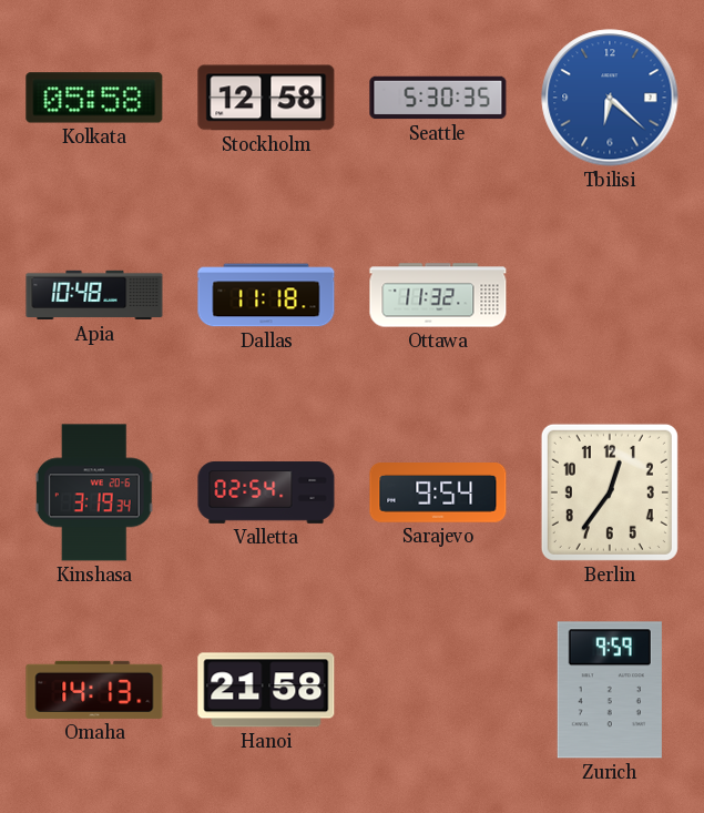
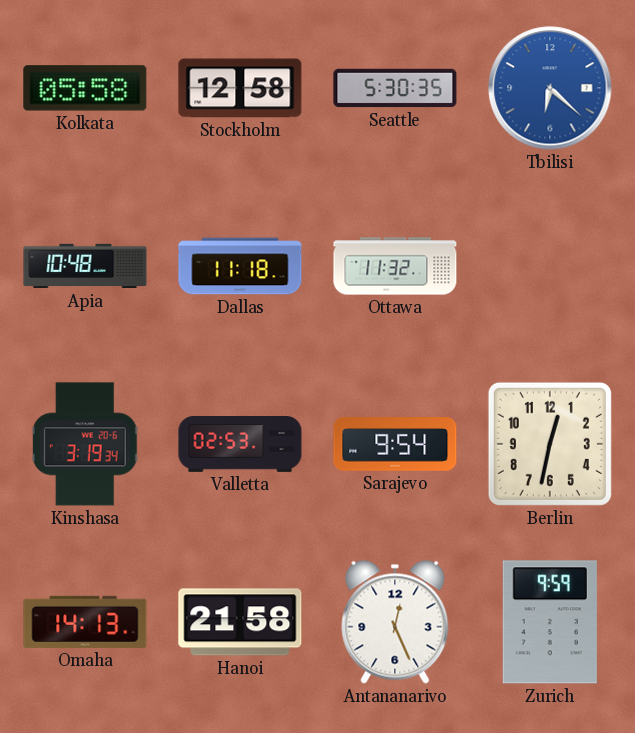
Valletta: 02:54 -> 02:53 (240, 445)
Berlin: 12:36 -> 12:32 (550, 444)
Antananarivo: none -> 12:26 (395, 622)
